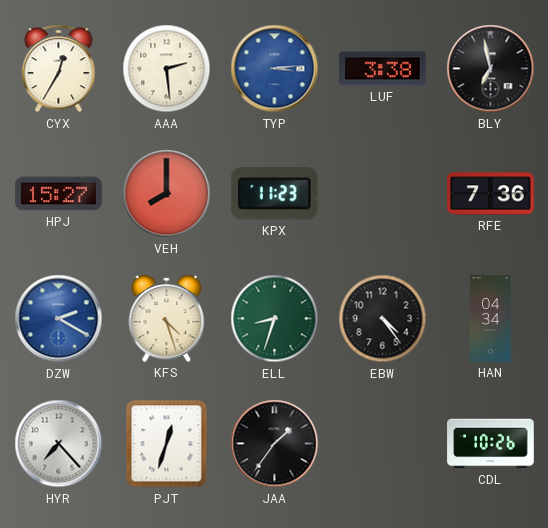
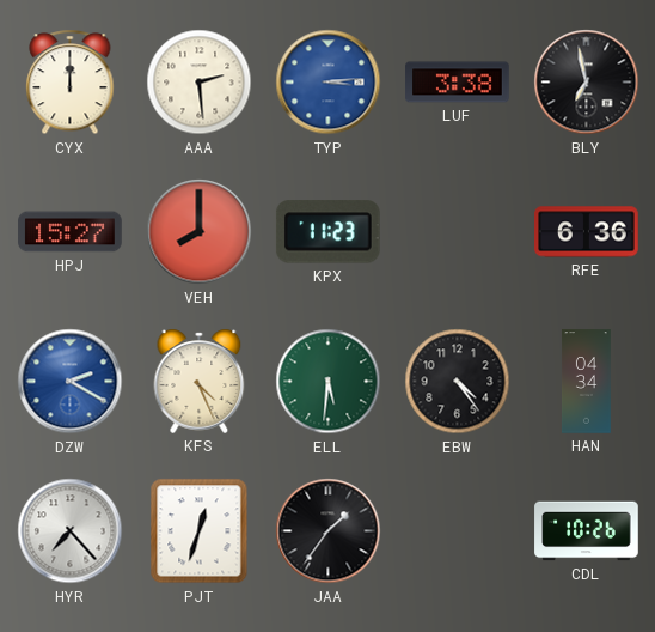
CYX: 12:35 -> 12:00 (71, 83)
RFE: 7:36 -> 6:36 (587, 232)
KFS: 4:27 -> 4:26 (200, 381)
ELL: 8:33 -> 5:31 (329, 382)
